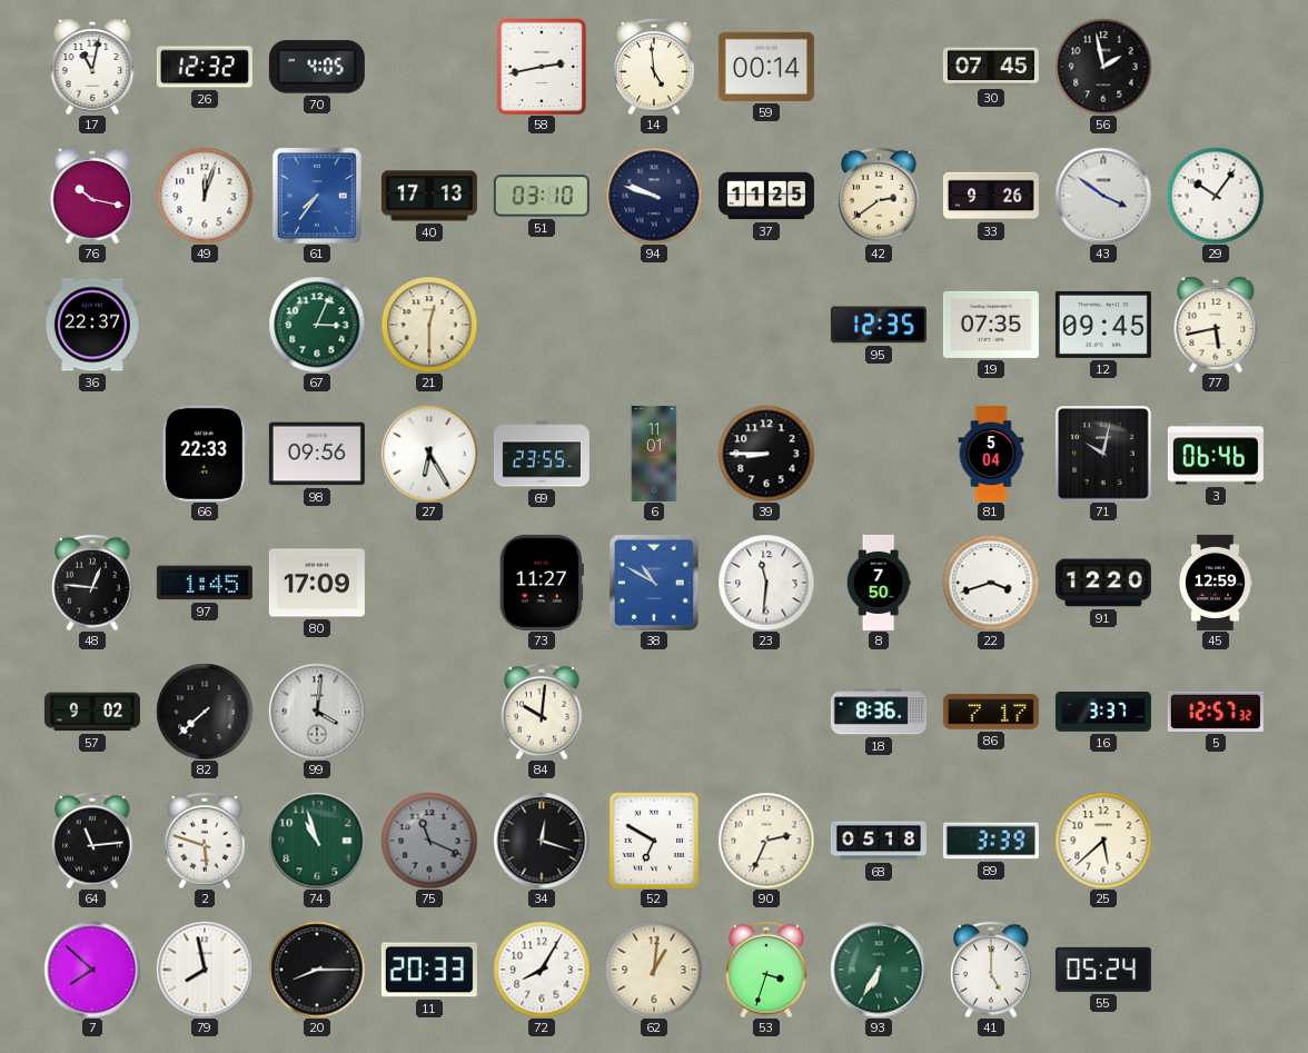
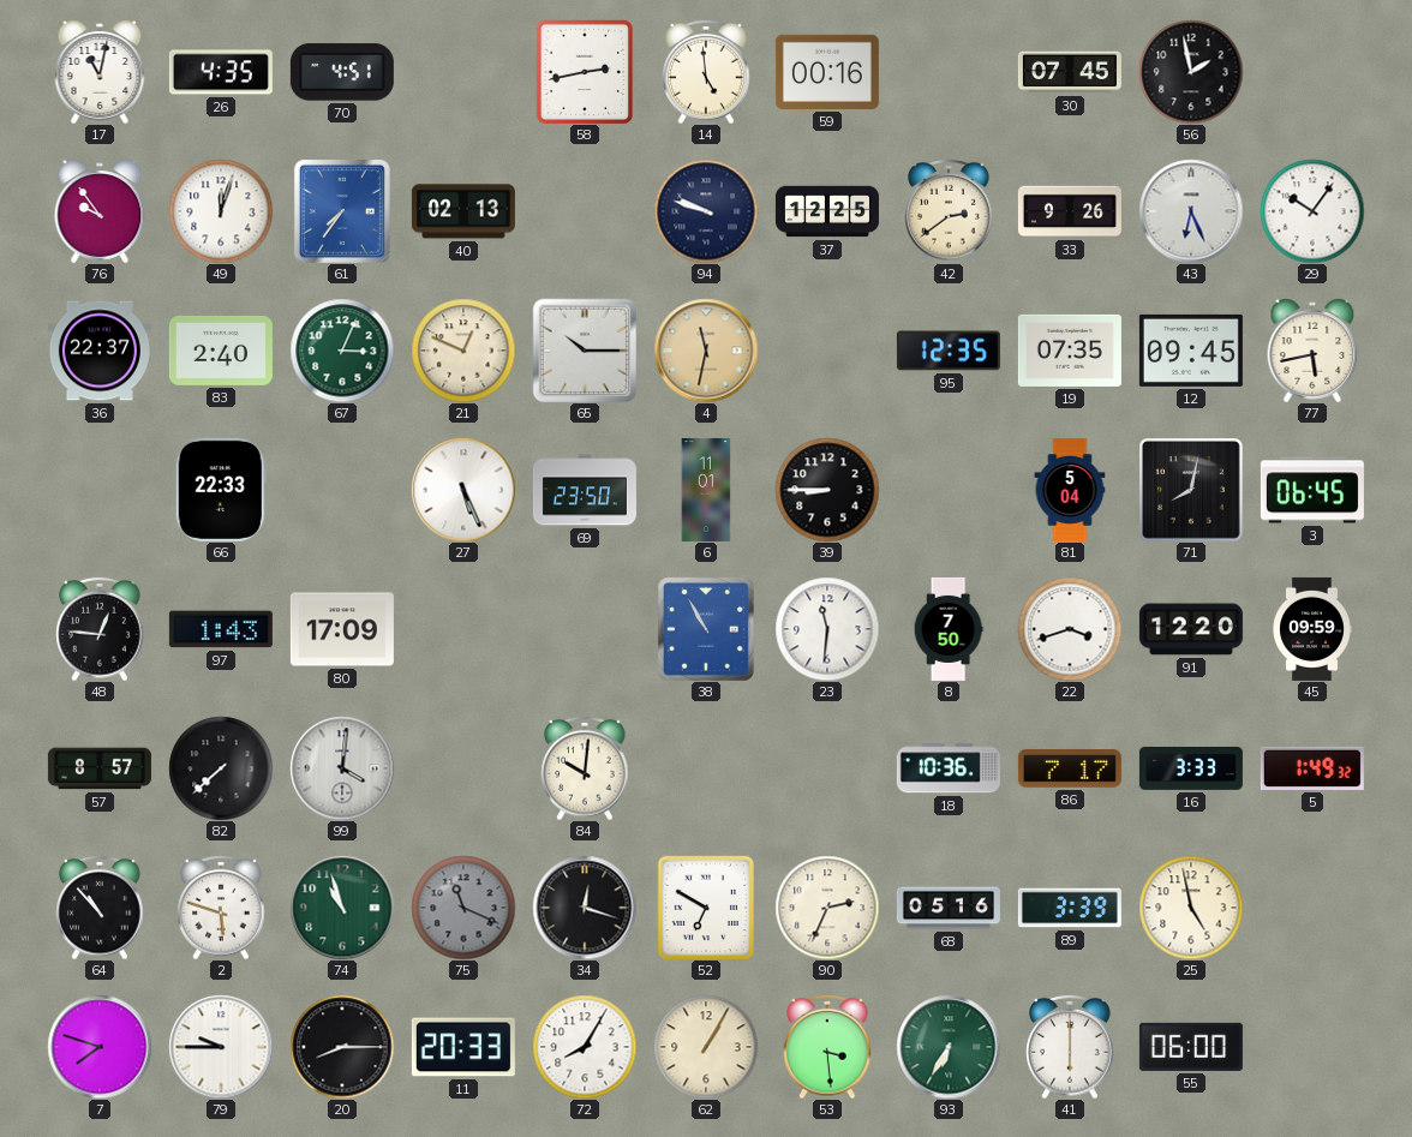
26: 12:32 -> 4:35 (221, 72)
70: 4:05 -> 4:51 (342, 72)
59: 00:14 -> 00:16 (827, 72)
76: 10:17 -> 9:54 (100, 211)
40: 17:13 -> 02:13 (463, 211)
51: 03:10 -> none (542, 196)
37: 11:25 -> 12:25 (827, 211)
43: 3:51 -> 6:26 (1191, 211)
83: none -> 2:40 (221, 351)
21: 12:30 -> 12:49 (463, 351)
65: none -> 10:15 (585, 351)
4: none -> 11:32 (706, 351)
98: 09:56 -> none (317, 454)
27: 6:25 -> 5:26 (463, 490)
69: 23:55 -> 23:50 (585, 490)
71: 10:02 -> 8:02 (1191, 490)
3: 06:46 -> 06:45 (1312, 490)
97: 1:45 -> 1:43 (221, 629)
73: 11:27 -> none (542, 583)
38: 10:50 -> 10:55 (706, 629)
45: 12:59 -> 09:59 (1312, 629)
57: 9:02 -> 8:57 (100, 768)
18: 8:36 -> 10:36 (949, 768)
16: 3:37 -> 3:33 (1191, 768)
5: 12:57 -> 1:49 (1312, 768)
64: 11:14 -> 10:53 (100, 908)
68: 05:18 -> 05:16 (949, 908)
25: 5:38 -> 4:58 (1191, 908)
7: 7:52 -> 7:48 (100, 1047)
79: 7:58 -> 9:45 (221, 1047)
62: 1:01 -> 1:05 (706, 1047)
53: 3:33 -> 3:29 (827, 1047)
41: 5:00 -> 6:00 (1070, 1047)
55: 05:24 -> 06:00 (1191, 1047)
